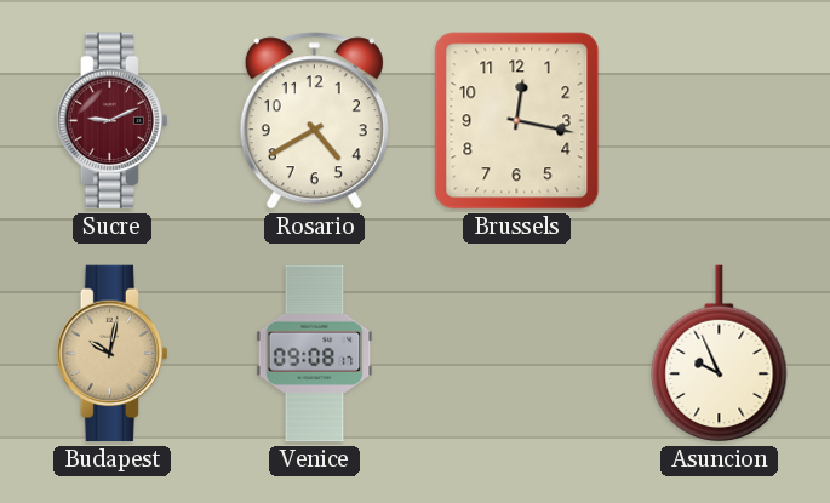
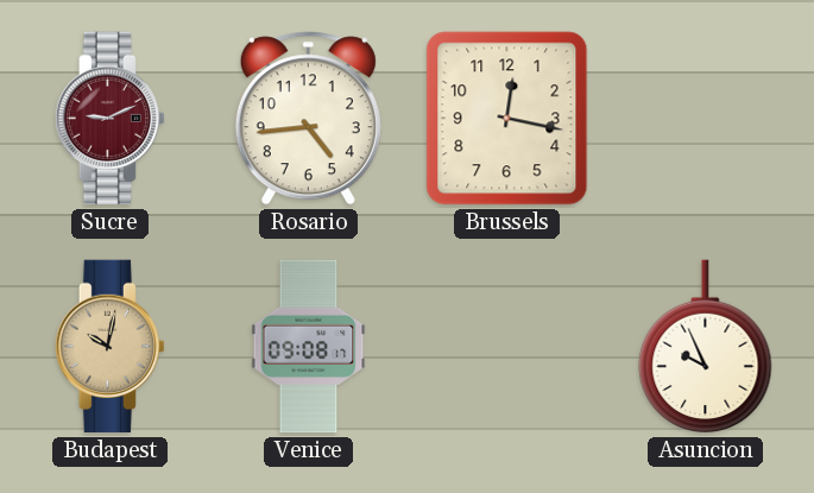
Rosario: 4:40 -> 4:44 (308, 119)
